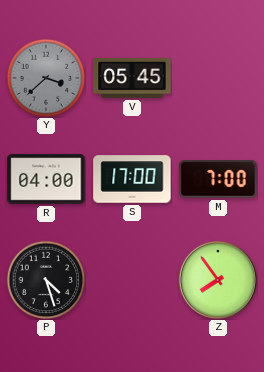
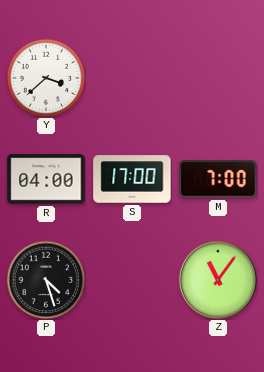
Y dial: grey -> white (46, 78)
V: 05:45 -> none (132, 79)
Z: 7:54 -> 11:06 (218, 280)
